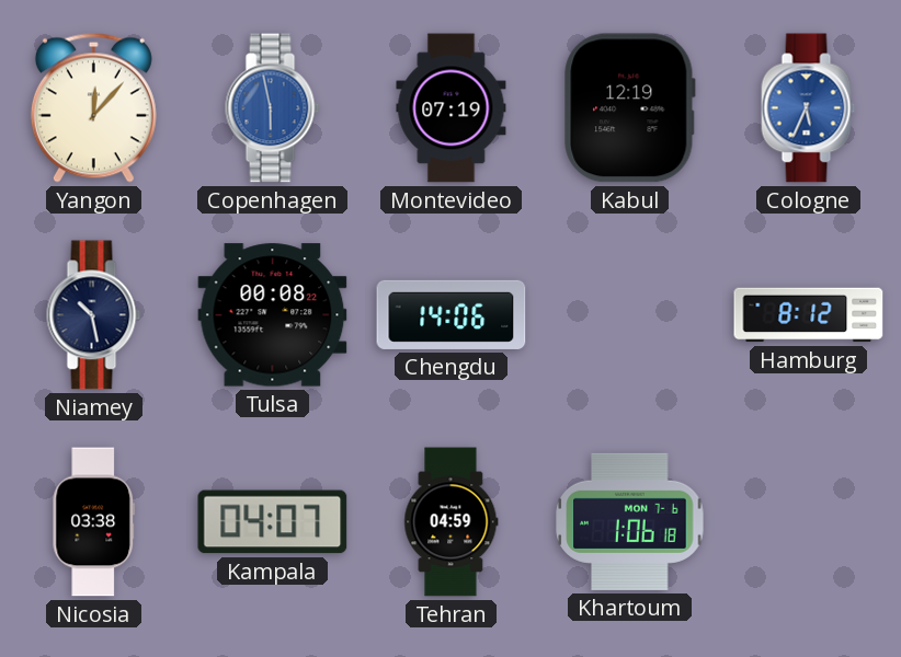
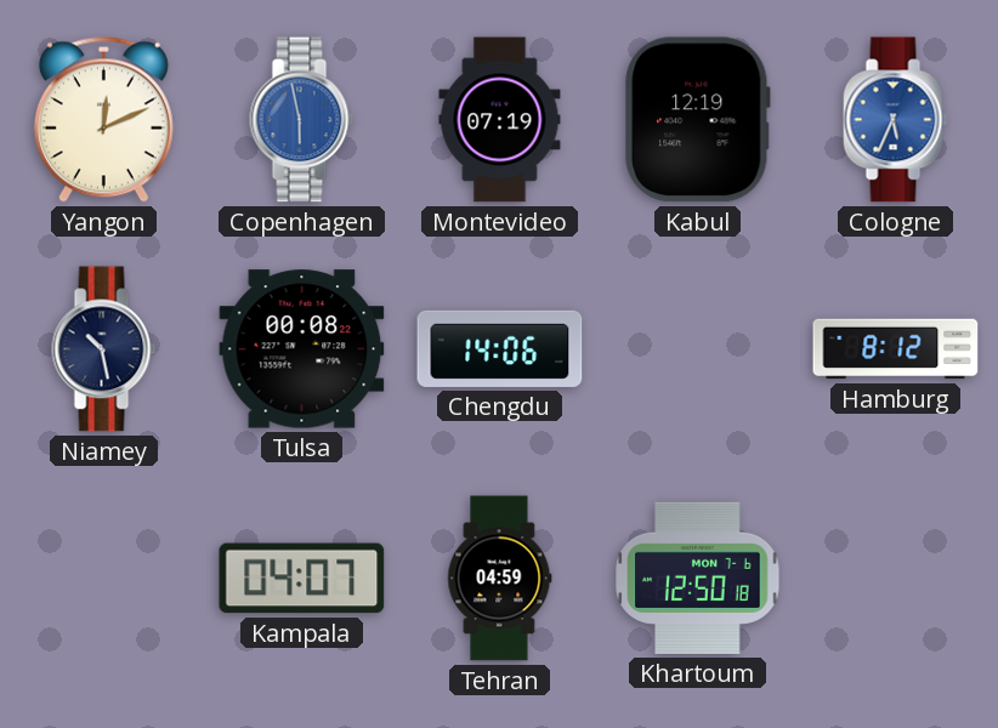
Yangon: 12:07 -> 12:11 (103, 119)
Nicosia: 03:38 -> none (94, 522)
Khartoum: 1:06 -> 12:50 (698, 578)
